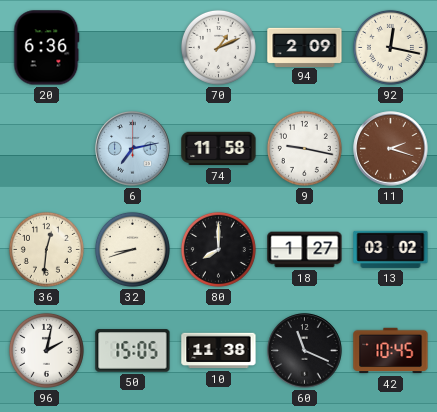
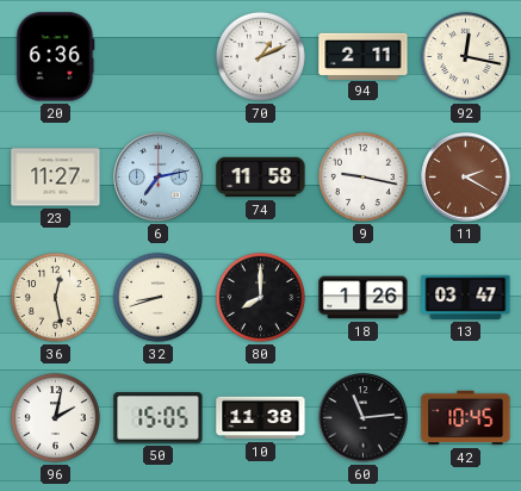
94: 2:09 -> 2:11 (364, 56)
23: none -> 11:27 (56, 178)
11: 2:18 -> 2:20 (466, 178)
36: 12:31 -> 12:28 (55, 297)
18: 1:27 -> 1:26 (364, 298)
13: 03:02 -> 03:47 (466, 297)
60: 11:19 -> 11:14 (364, 418)
